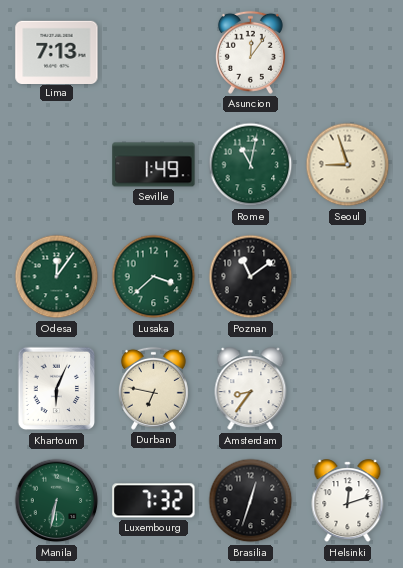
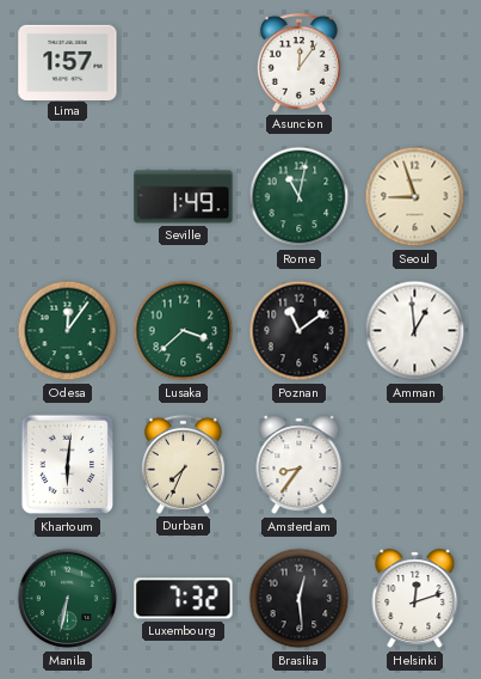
Lima: 7:13 -> 1:57 (68, 62)
Amman: none -> 12:59 (415, 331)
Khartoum: 6:04 -> 6:01 (68, 465)
Durban: 6:47 -> 7:34 (183, 464)
Brasilia: 12:33 -> 12:29 (300, 599)
